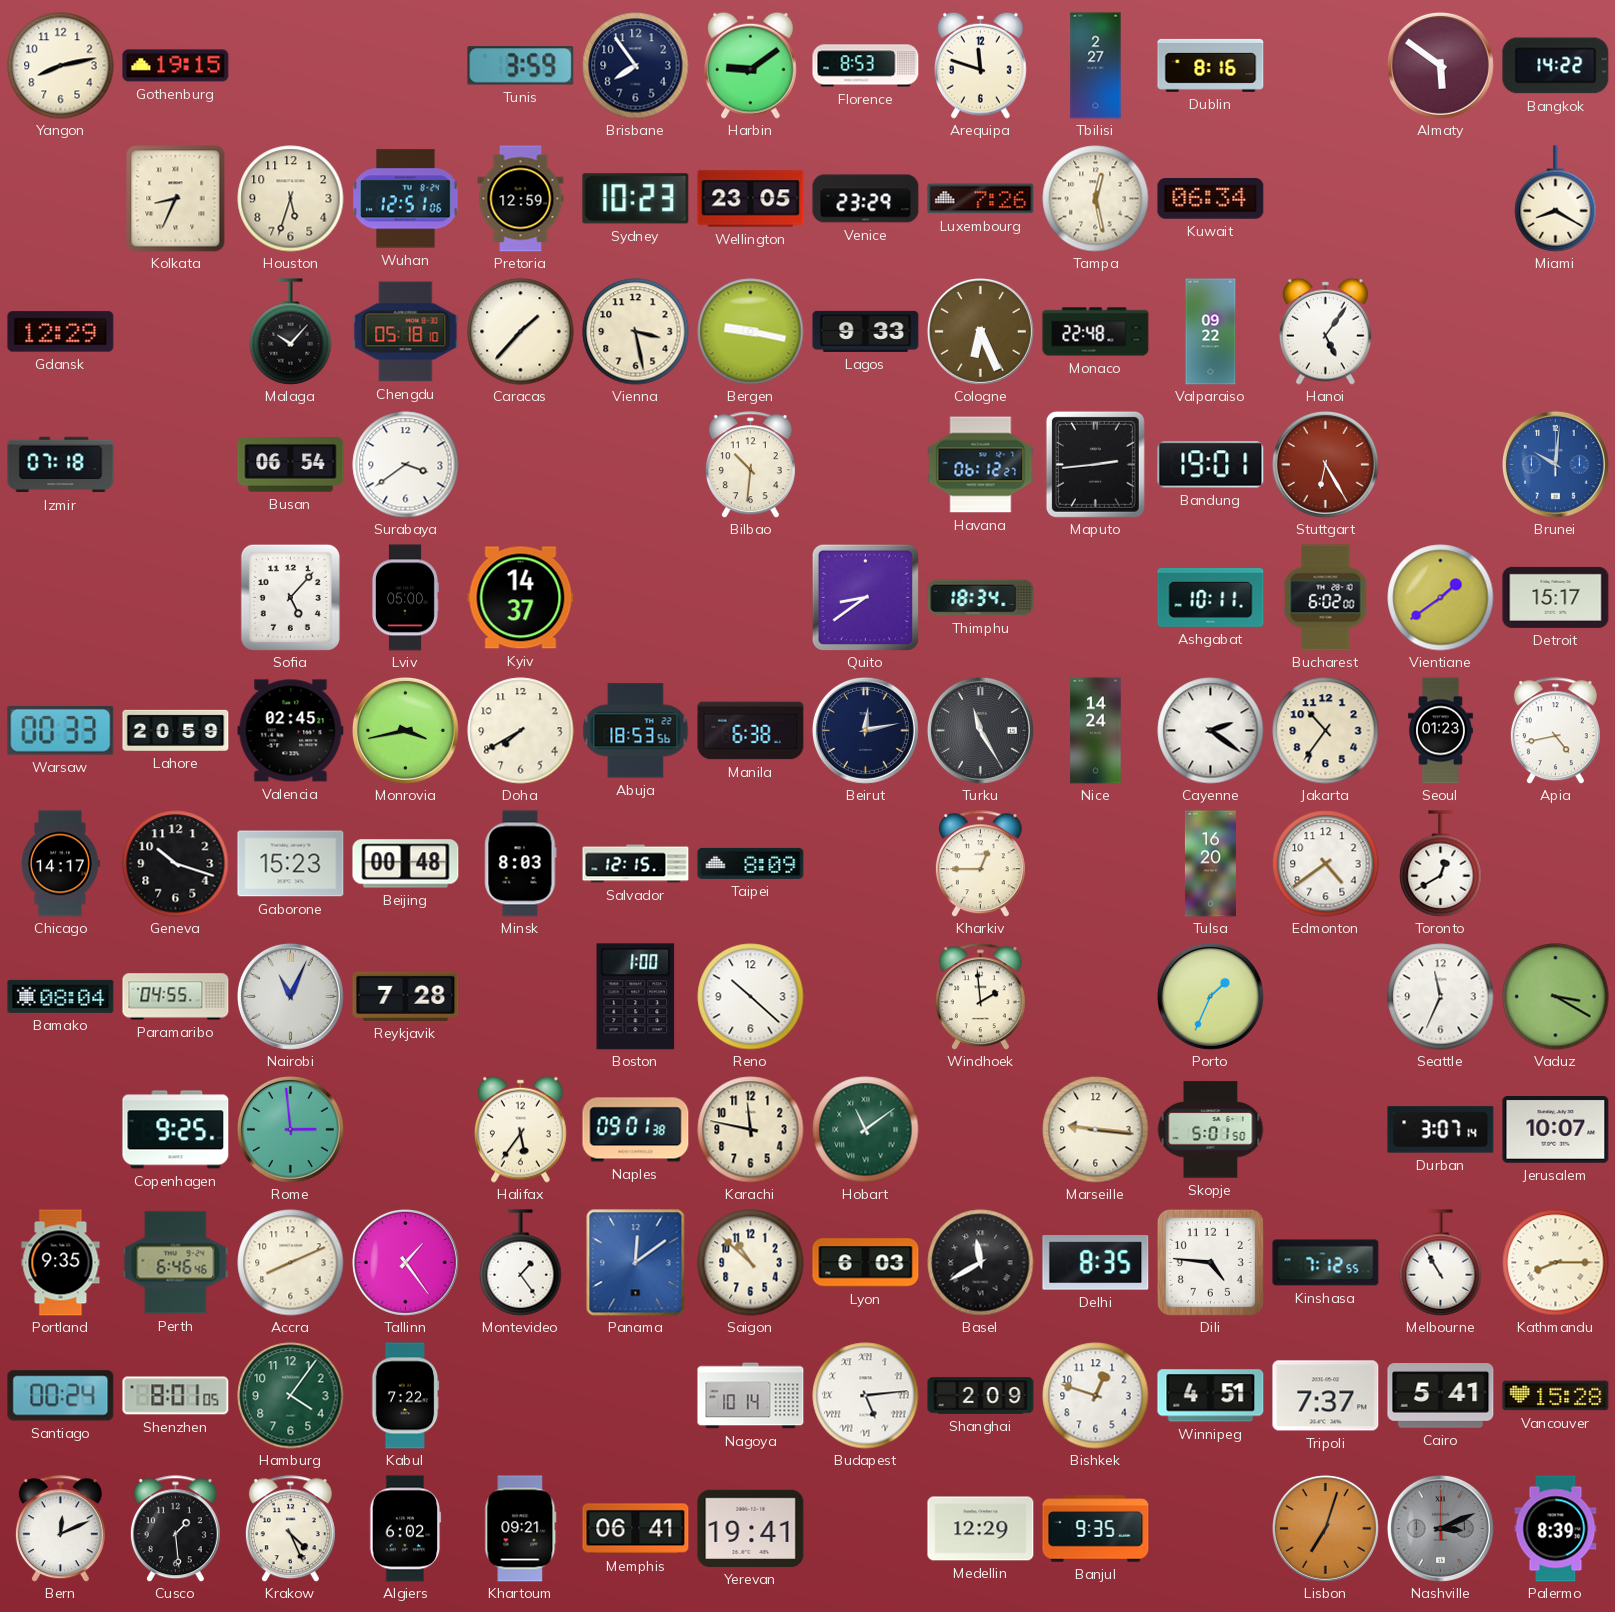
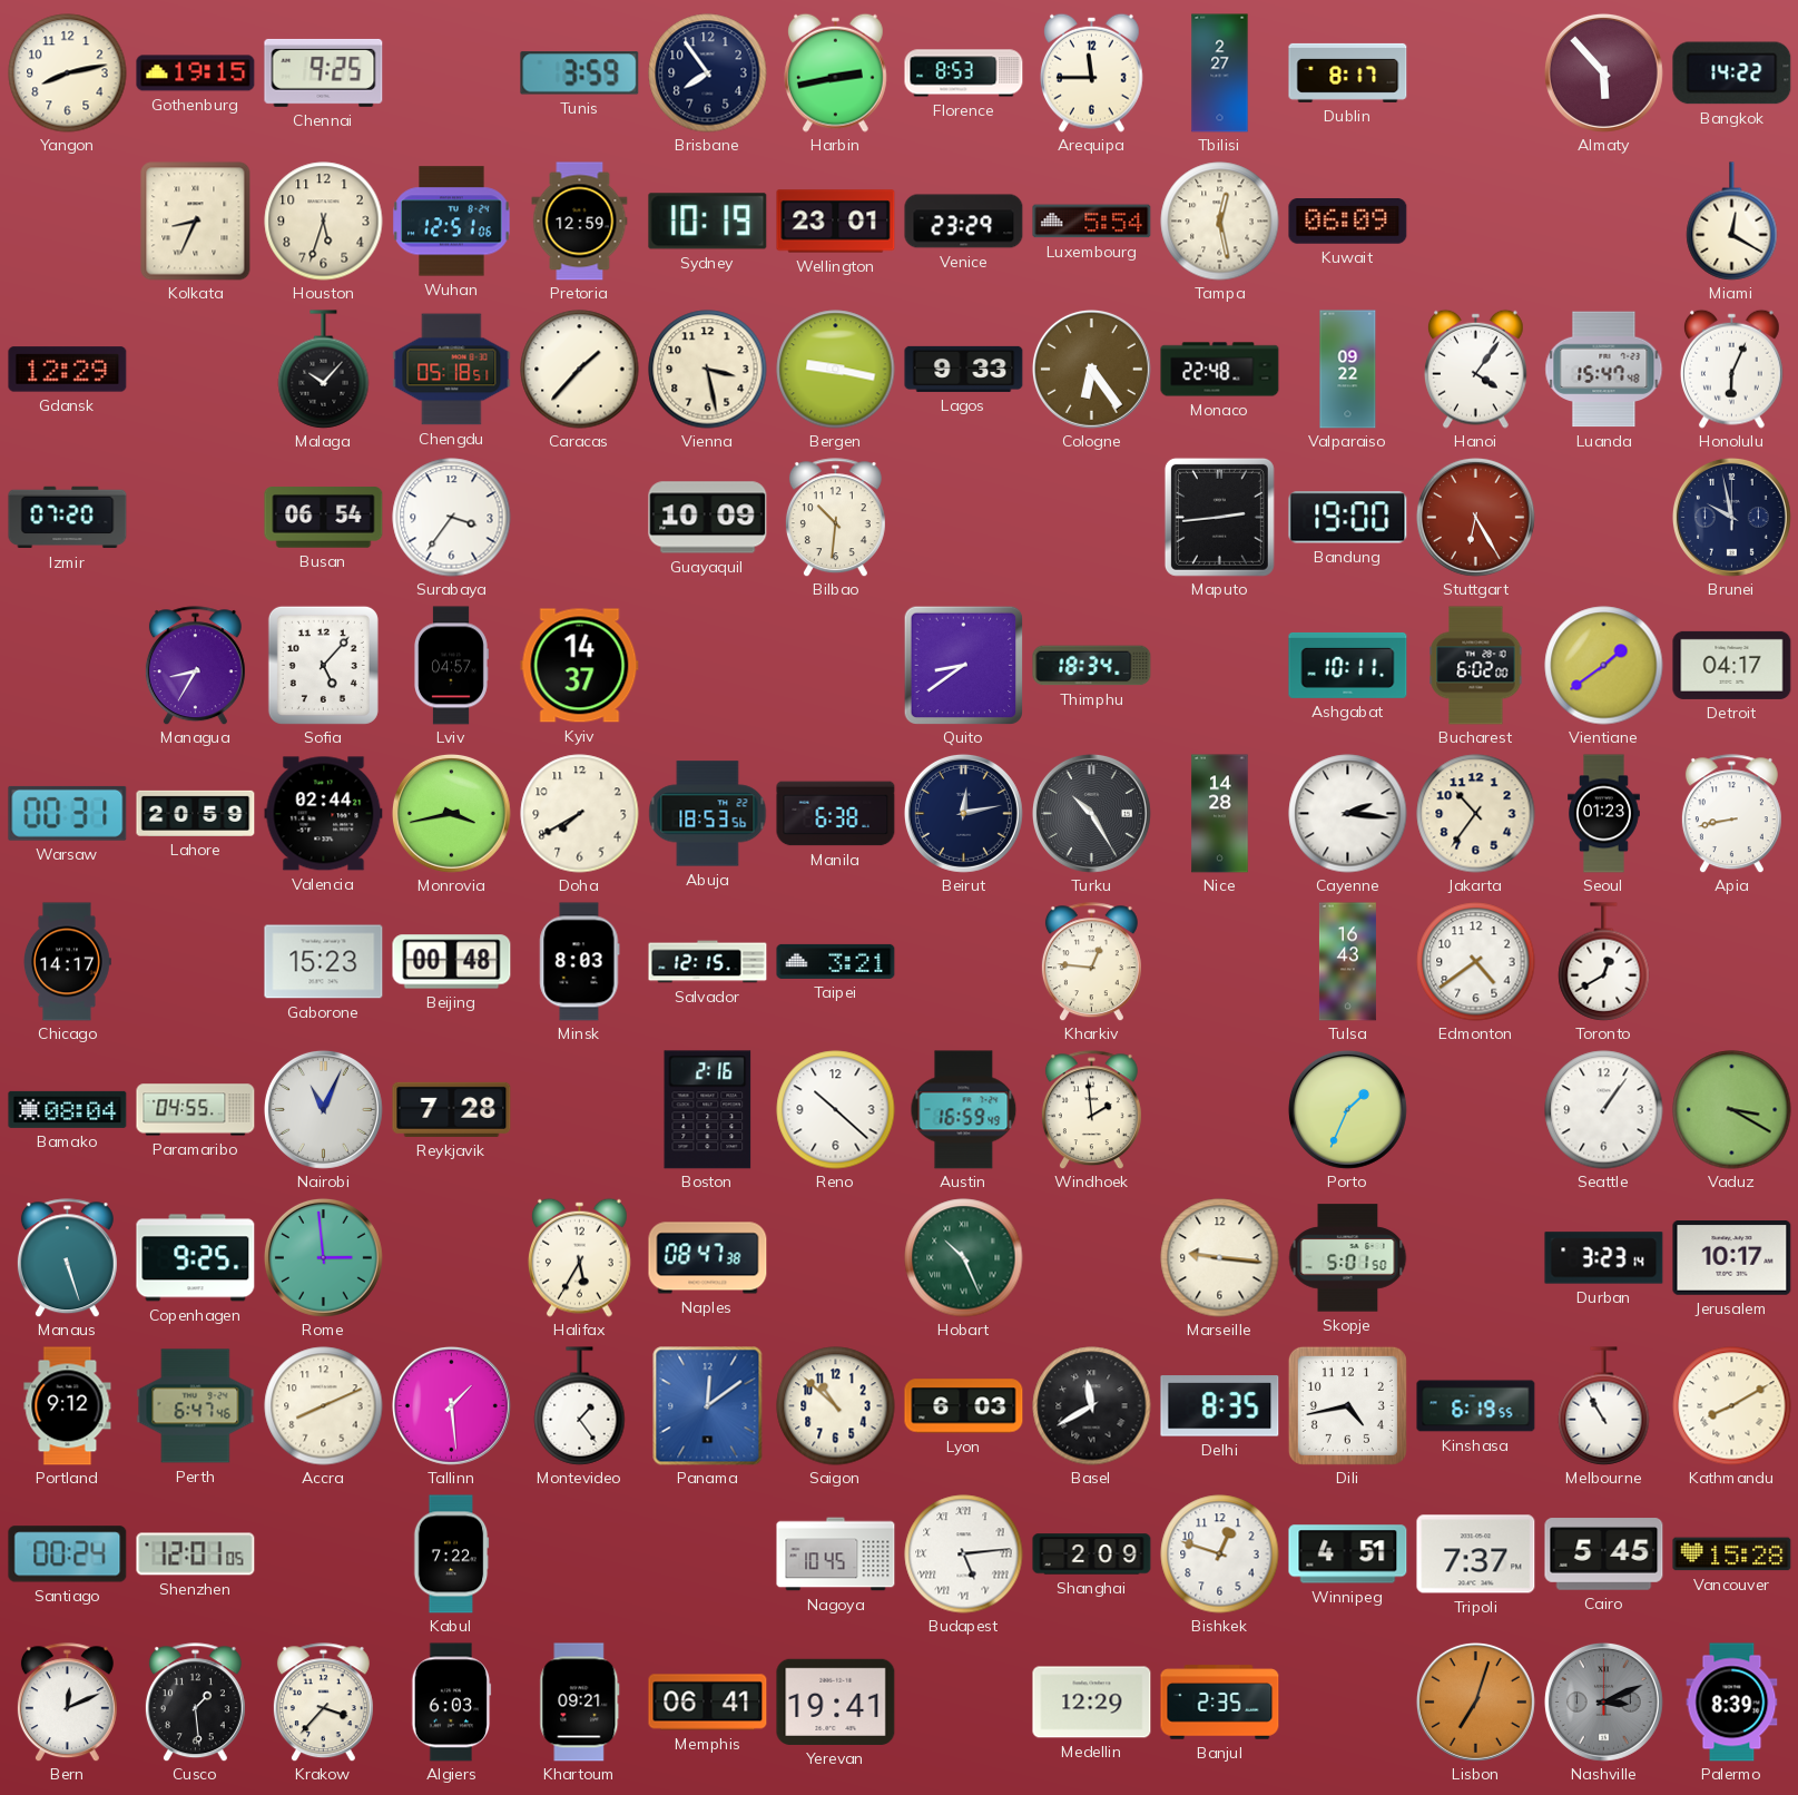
Chennai: none -> 9:25 (324, 72)
Harbin: 9:09 -> 2:43 (836, 72)
Arequipa: 11:48 -> 11:45 (1092, 72)
Dublin: 8:16 -> 8:17 (1348, 72)
Almaty: 5:51 -> 5:53 (1603, 72)
Sydney: 10:23 -> 10:19 (708, 222)
Wellington: 23:05 -> 23:01 (836, 222)
Luxembourg: 7:26 -> 5:54 (1092, 222)
Kuwait: 06:34 -> 06:09 (1348, 222)
Miami: 8:20 -> 12:20 (1732, 222)
Chengdu: 05:18:10 -> 05:18:51 (452, 370)
Cologne: 6:26 -> 6:24 (1091, 369)
Hanoi: 5:06 -> 4:06 (1476, 369)
Luanda: none -> 15:47 (1604, 370)
Honolulu: none -> 6:04 (1732, 369)
Izmir: 07:18 -> 07:20 (68, 518)
Surabaya: 3:39 -> 3:36 (452, 518)
Guayaquil: none -> 10:09 (708, 518)
Havana: 06:12 -> none (981, 465)
Bandung: 19:01 -> 19:00 (1348, 518)
Brunei: 10:01 -> 9:58 (1731, 517)
Brunei dial: blue -> navy (1731, 517)
Managua: none -> 8:35 (195, 666)
Lviv: 05:00 -> 04:57 (451, 666)
Detroit: 15:17 -> 04:17 (1732, 665)
Warsaw: 00:33 -> 00:31 (68, 813)
Valencia: 02:45 -> 02:44 (324, 814)
Turku: 11:25 -> 10:25 (1091, 813)
Nice: 14:24 -> 14:28 (1220, 814)
Cayenne: 2:21 -> 2:16 (1348, 814)
Apia: 4:43 -> 8:43 (1731, 814)
Geneva: 10:18 -> none (176, 864)
Taipei: 8:09 -> 3:21 (836, 961)
Kharkiv: 12:45 -> 12:46 (1091, 962)
Tulsa: 16:20 -> 16:43 (1347, 962)
Boston: 1:00 -> 2:16 (708, 1110)
Austin: none -> 16:59 (964, 1110)
Seattle: 11:34 -> 1:06 (1604, 1110)
Manaus: none -> 5:27 (67, 1258)
Halifax: 5:36 -> 5:35 (580, 1257)
Naples: 09:01 -> 08:47 (708, 1258)
Karachi: 11:47 -> none (751, 1130)
Hobart: 11:09 -> 10:26 (964, 1258)
Durban: 3:07 -> 3:23 (1604, 1258)
Jerusalem: 10:07 -> 10:17 (1732, 1258)
Portland: 9:35 -> 9:12 (68, 1406)
Perth: 6:46 -> 6:47 (196, 1406)
Tallinn: 1:24 -> 1:29 (451, 1405)
Dili: 4:46 -> 4:43 (1347, 1405)
Kinshasa: 7:12 -> 6:19 (1476, 1406)
Kathmandu: 8:15 -> 8:10 (1732, 1406)
Shenzhen: 8:01 -> 12:01 (196, 1554)
Hamburg: 4:06 -> none (291, 1396)
Nagoya: 10:14 -> 10:45 (836, 1554)
Cairo: 5:41 -> 5:45 (1604, 1554)
Krakow: 4:26 -> 3:37 (323, 1703)
Algiers: 6:02 -> 6:03 (452, 1703)
Banjul: 9:35 -> 2:35 (1220, 1703)
